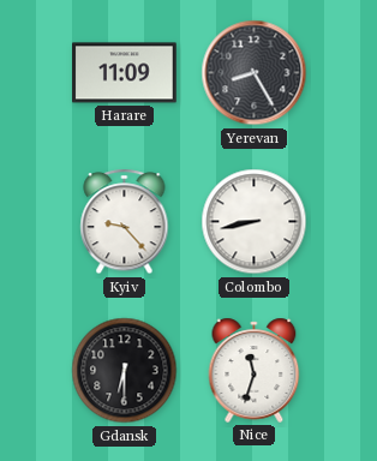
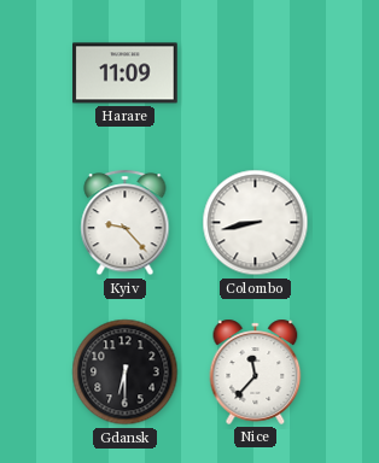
Yerevan: 8:25 -> none (255, 73)
Nice: 11:33 -> 11:37 (256, 371)
